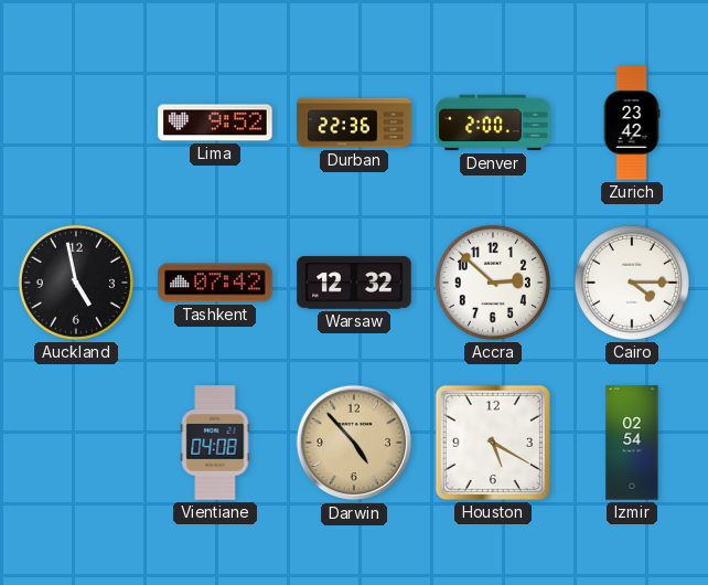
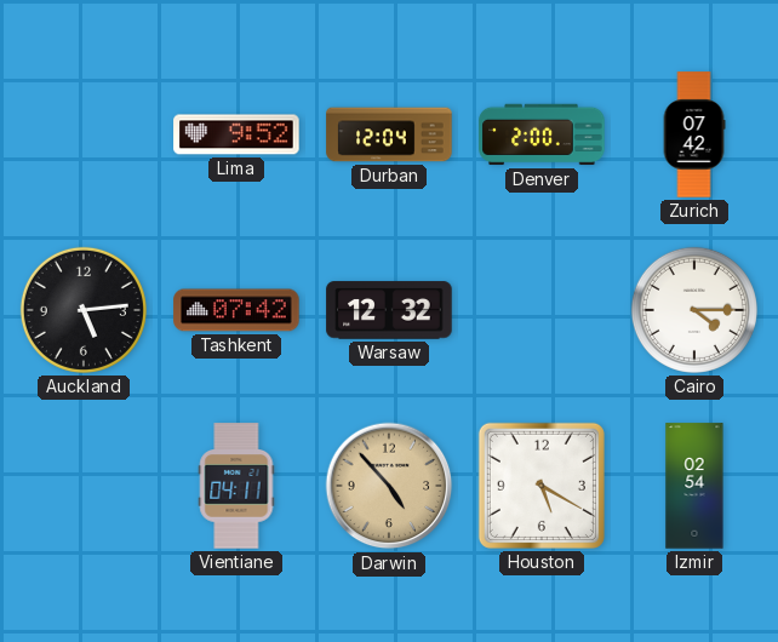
Durban: 22:36 -> 12:04 (389, 134)
Zurich: 23:42 -> 07:42 (694, 134)
Auckland: 4:58 -> 5:14 (84, 310)
Accra: 2:52 -> none (493, 283)
Vientiane: 04:08 -> 04:11 (236, 486)
